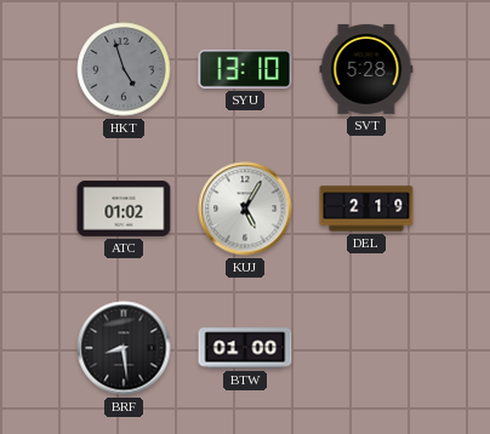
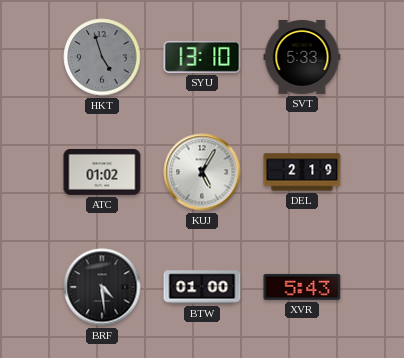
SVT: 5:28 -> 5:33 (302, 57)
BRF: 8:29 -> 4:29 (102, 287)
XVR: none -> 5:43 (302, 287)
